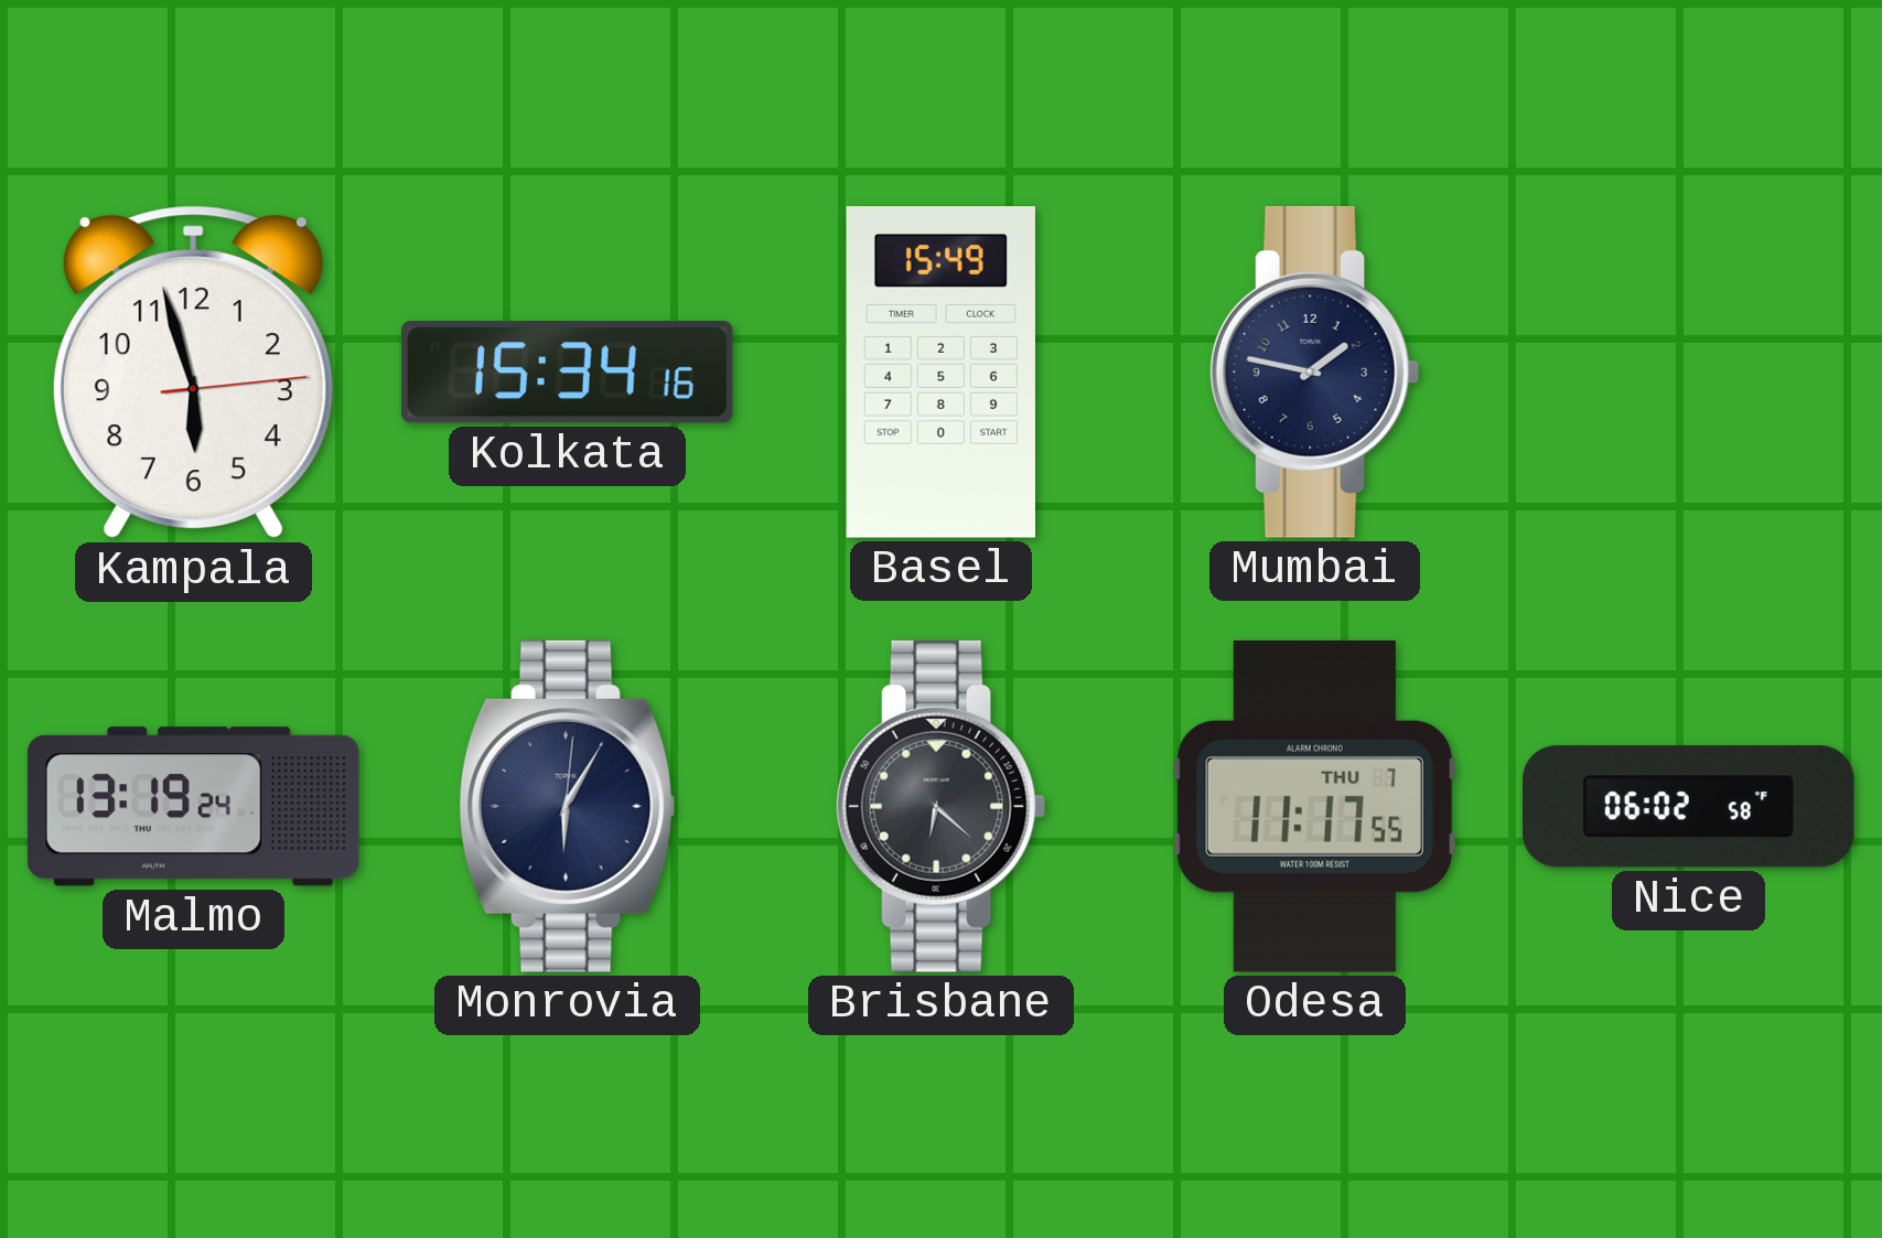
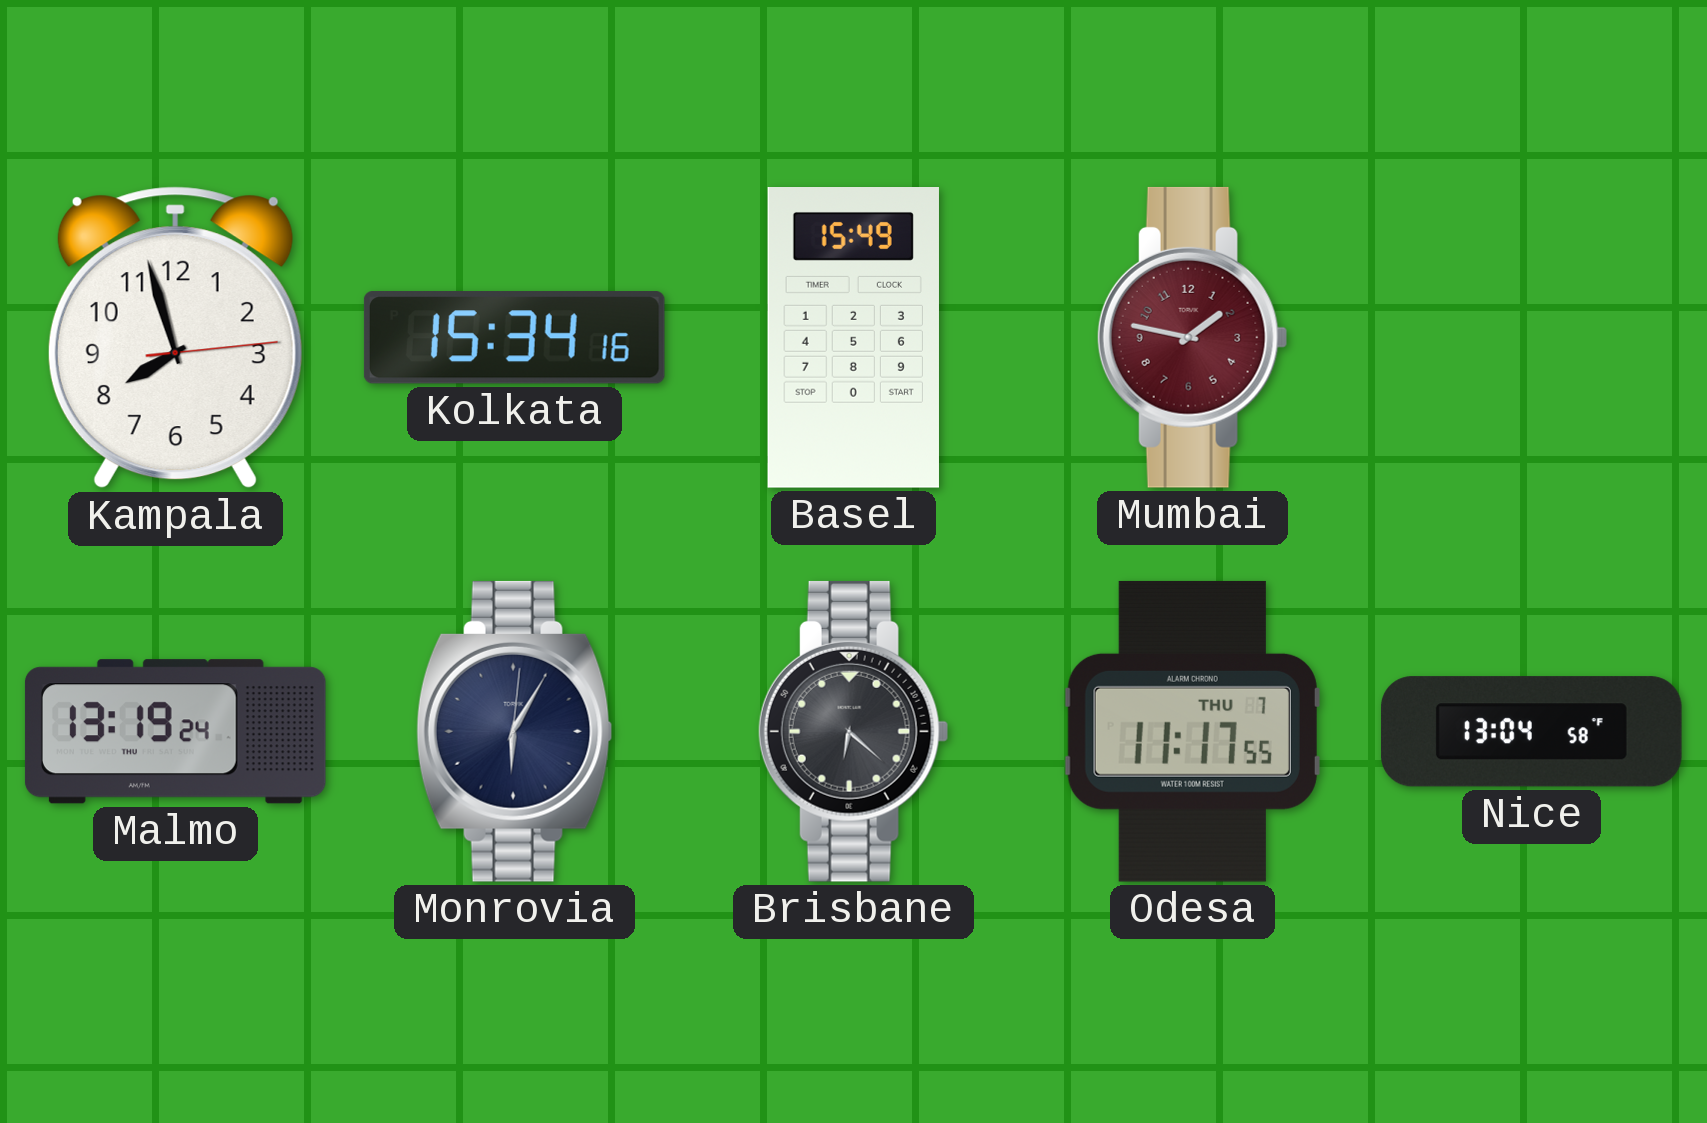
Kampala: 5:57 -> 7:57 (175, 338)
Mumbai dial: navy -> burgundy (1192, 337)
Nice: 06:02 -> 13:04 (1531, 732)
